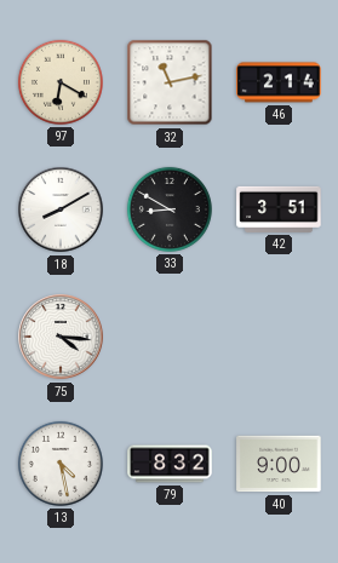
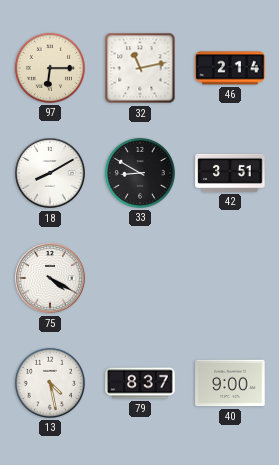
97: 6:20 -> 6:15 (50, 68)
75: 4:16 -> 4:20 (50, 278)
79: 8:32 -> 8:37 (140, 383)
